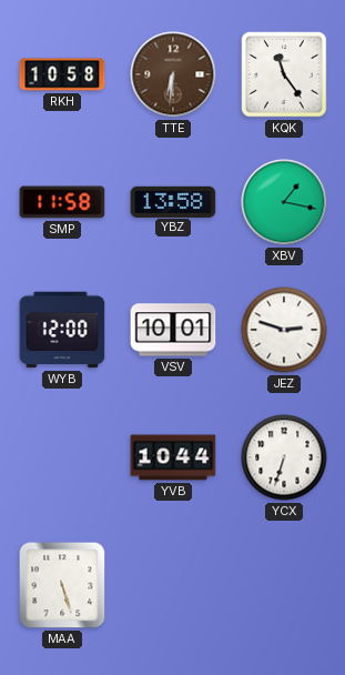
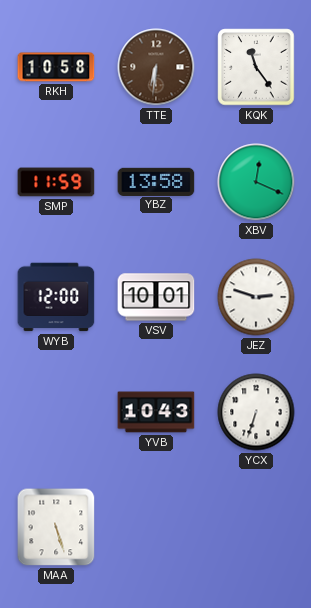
SMP: 11:58 -> 11:59 (56, 182)
XBV: 1:17 -> 12:19 (256, 182)
YVB: 10:44 -> 10:43 (156, 412)
